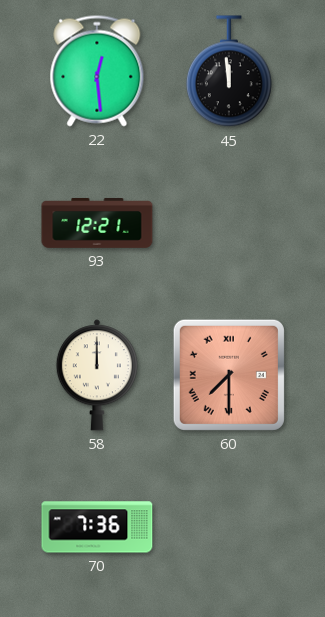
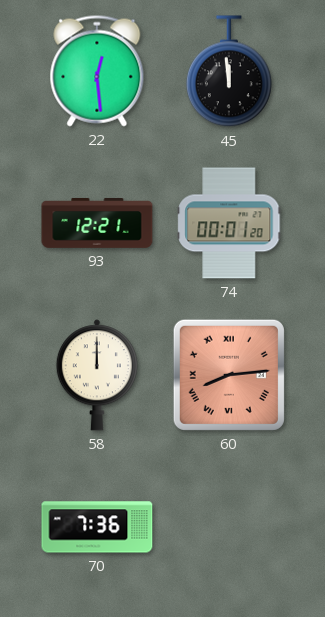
74: none -> 00:01 (229, 223)
60: 7:30 -> 8:14 (229, 375)
